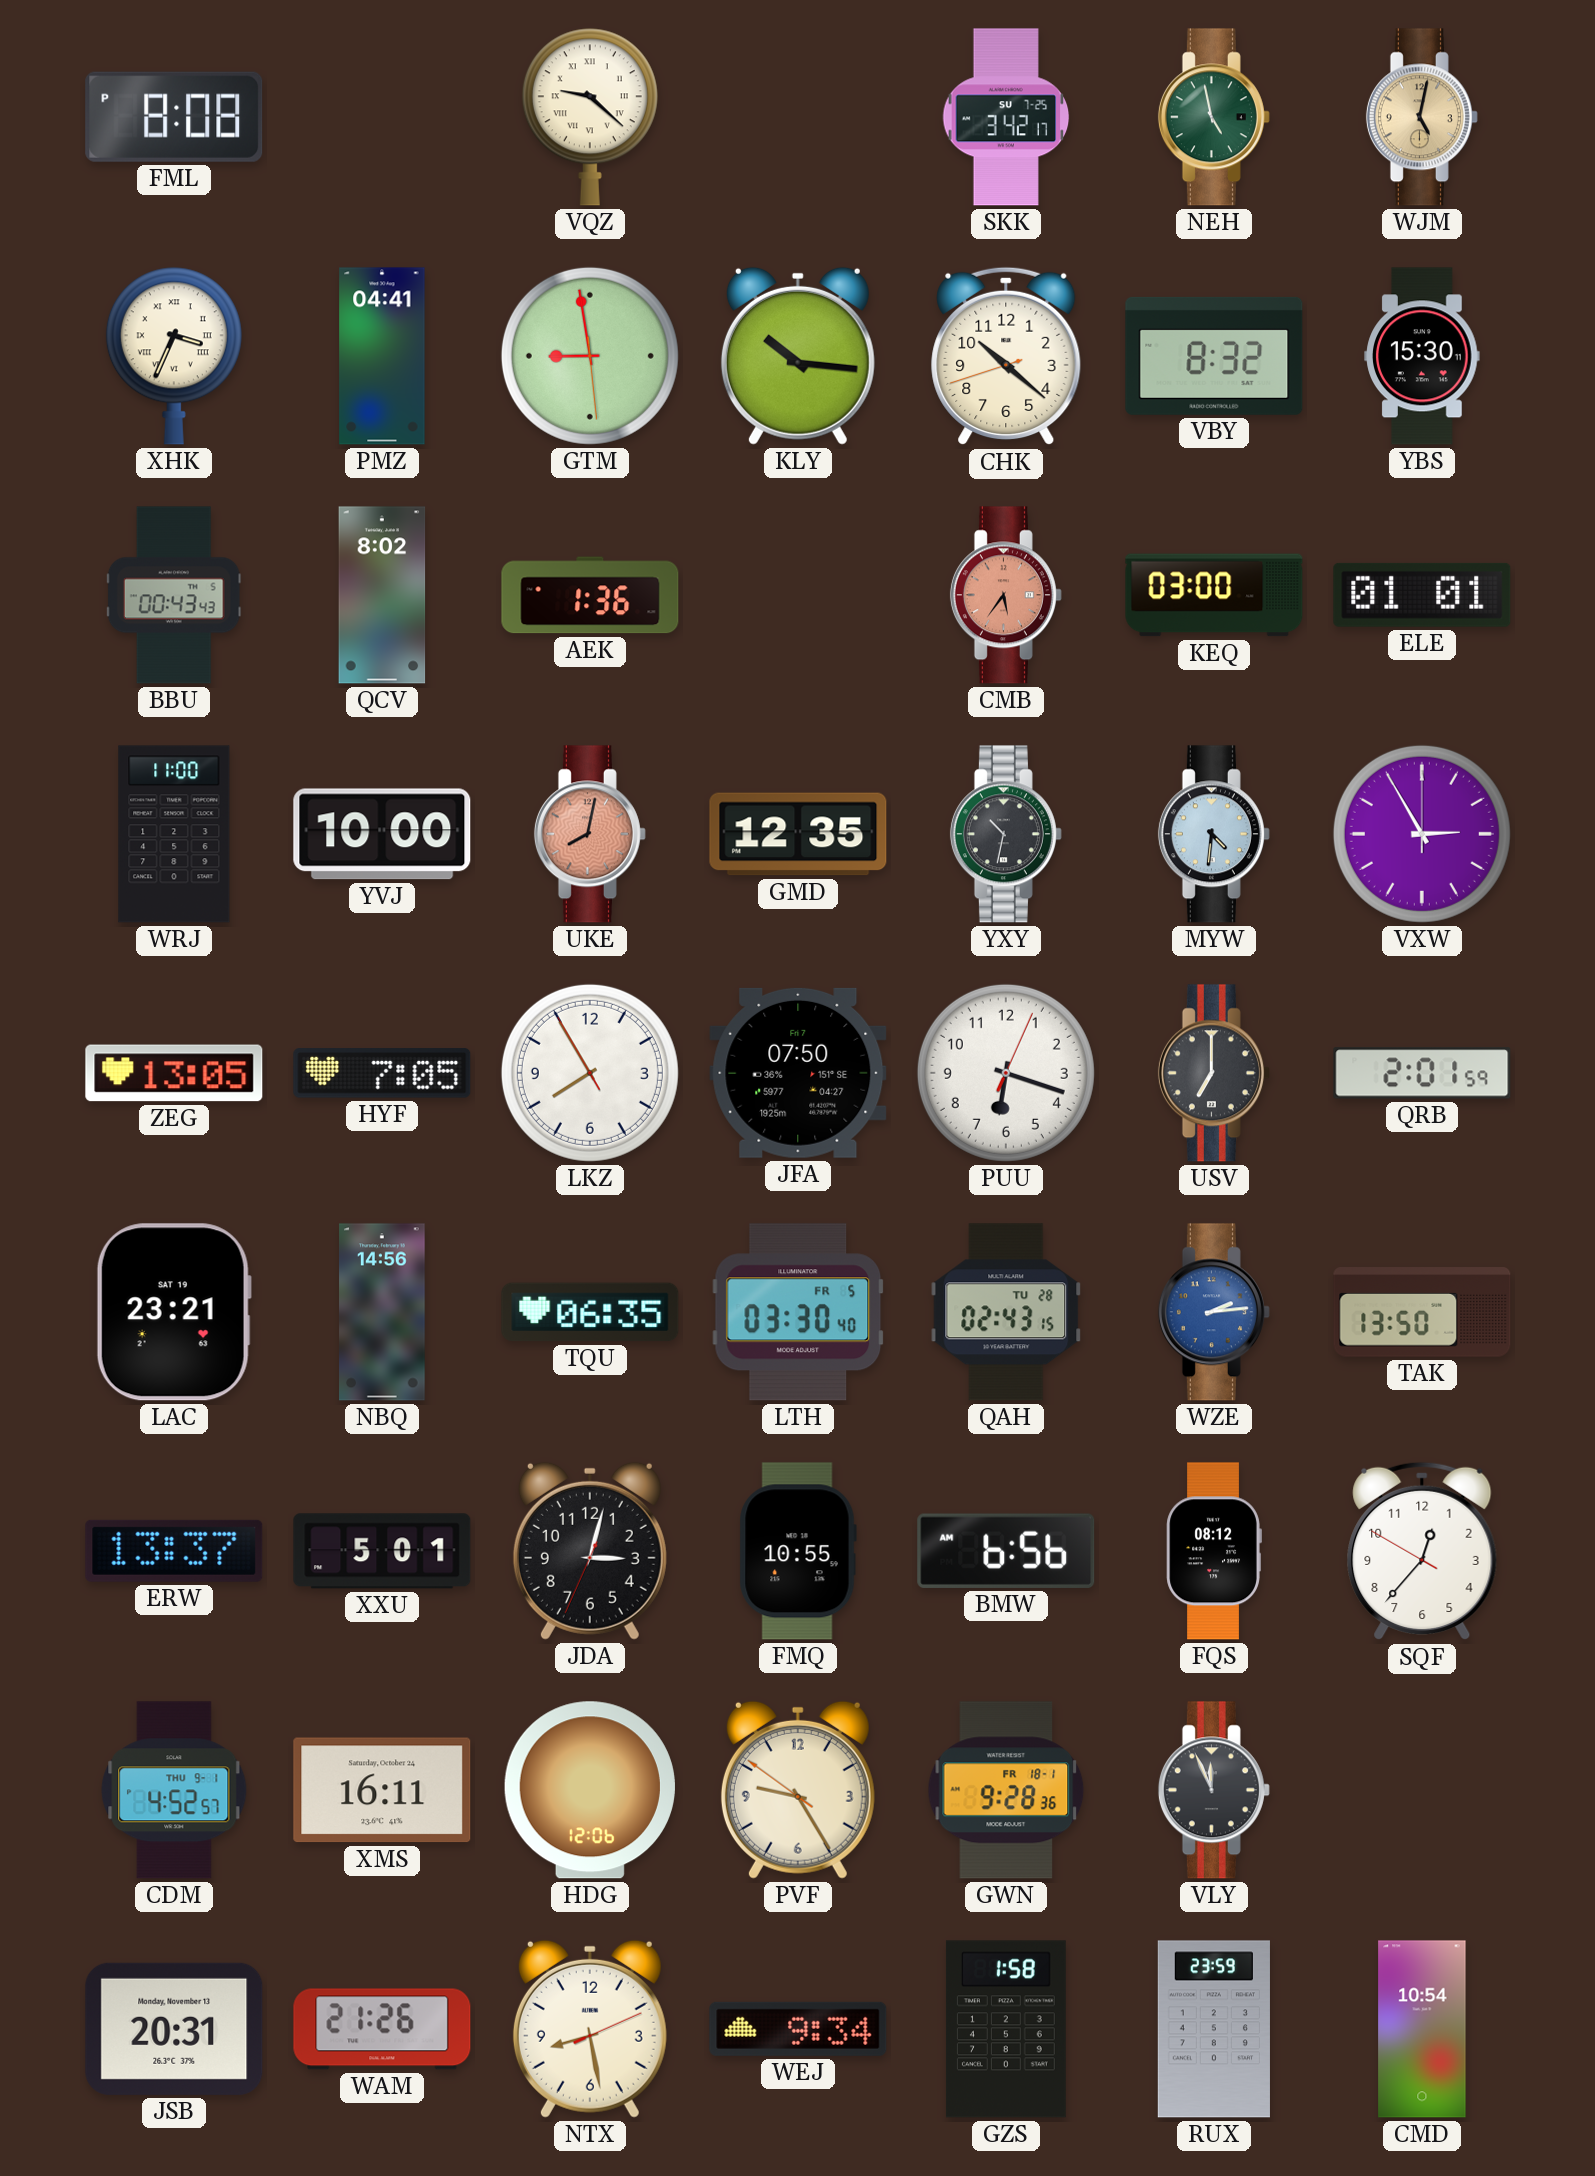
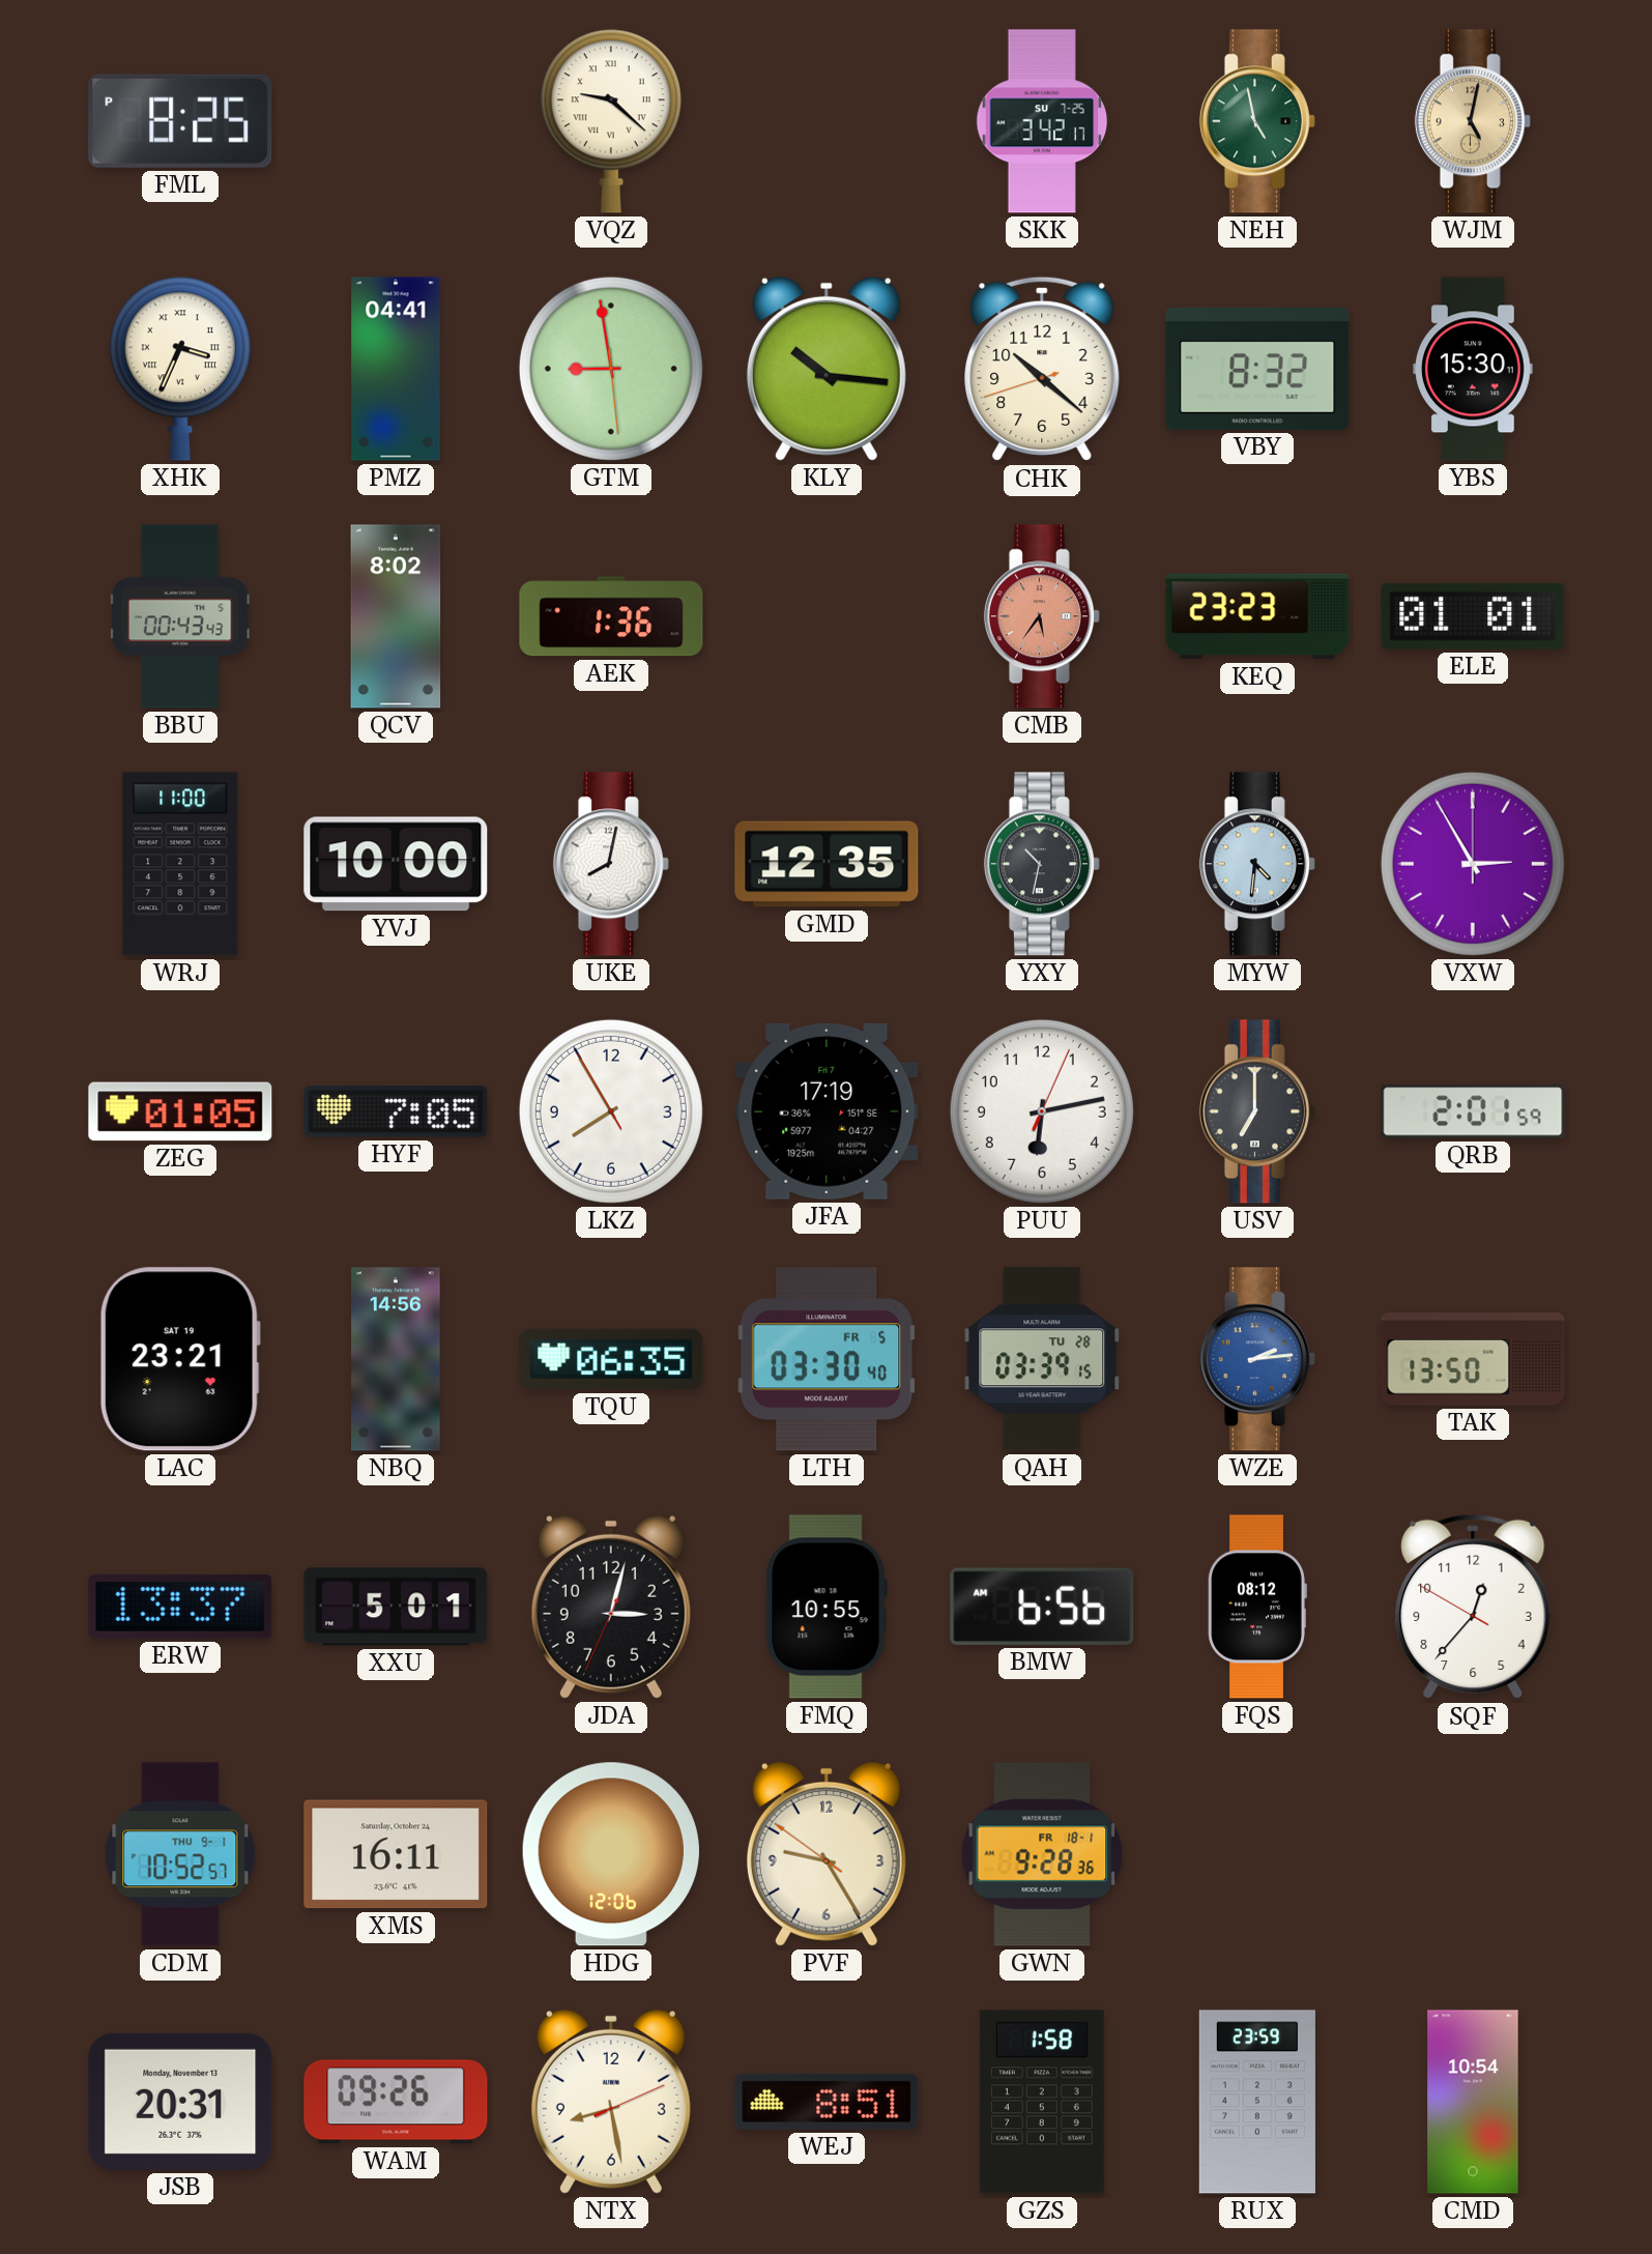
FML: 8:08 -> 8:25 (180, 121)
KEQ: 03:00 -> 23:23 (1257, 616)
UKE dial: salmon -> white (611, 864)
ZEG: 13:05 -> 01:05 (180, 1111)
JFA: 07:50 -> 17:19 (827, 1111)
PUU: 6:18 -> 6:13 (1042, 1111)
QAH: 02:43 -> 03:39 (1042, 1359)
CDM: 4:52 -> 10:52 (180, 1854)
VLY: 11:56 -> none (1214, 1790)
WAM: 21:26 -> 09:26 (396, 2102)
WEJ: 9:34 -> 8:51 (827, 2102)
